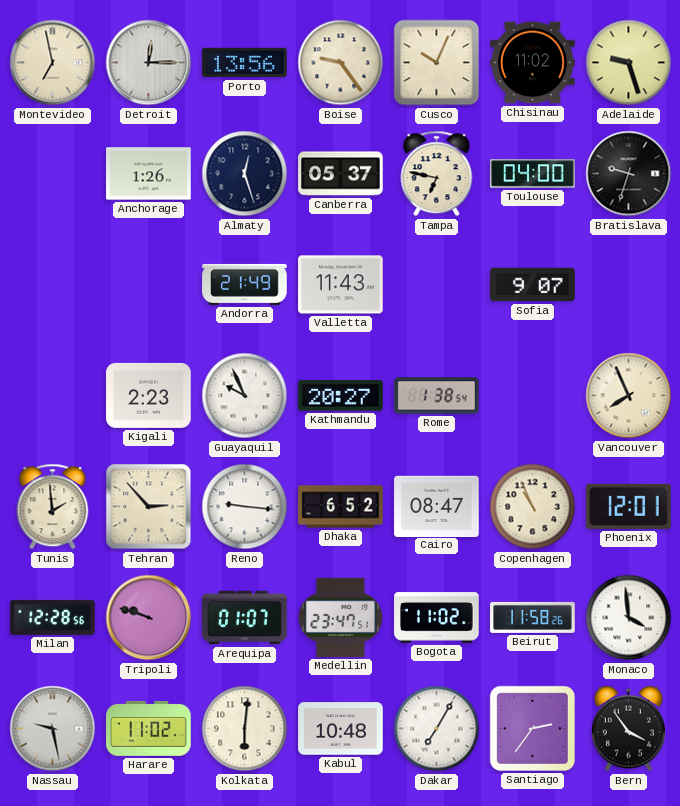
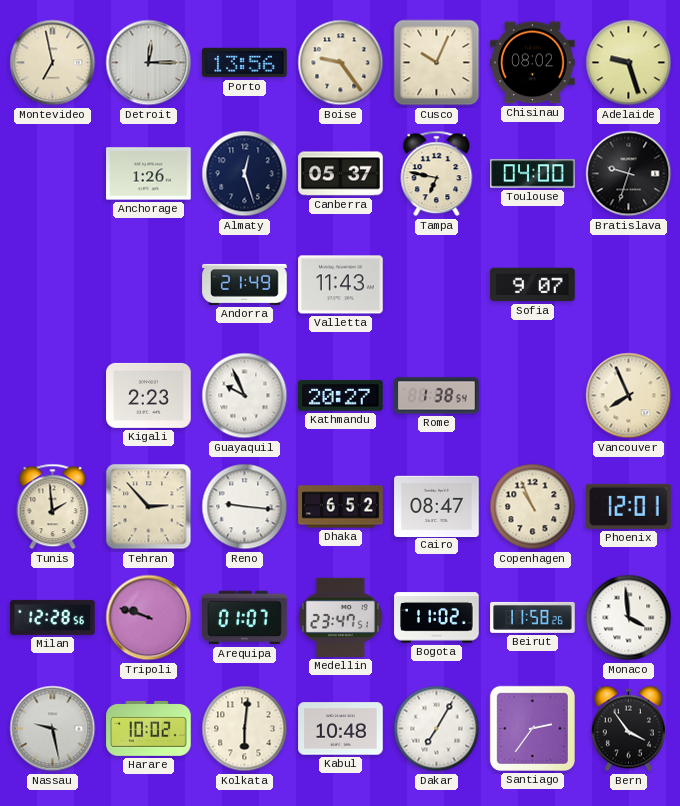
Chisinau: 11:02 -> 08:02 (533, 63)
Harare: 11:02 -> 10:02 (149, 728)
